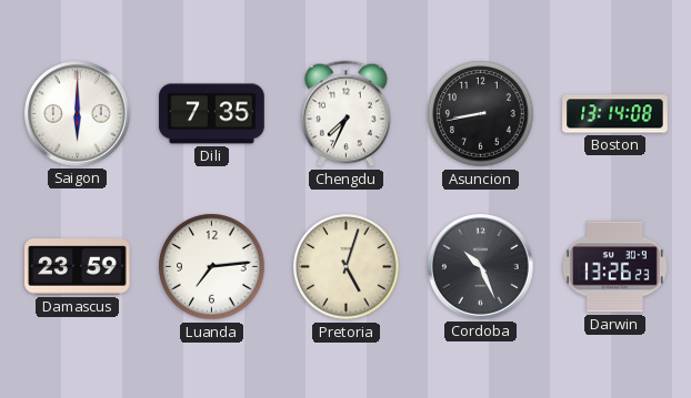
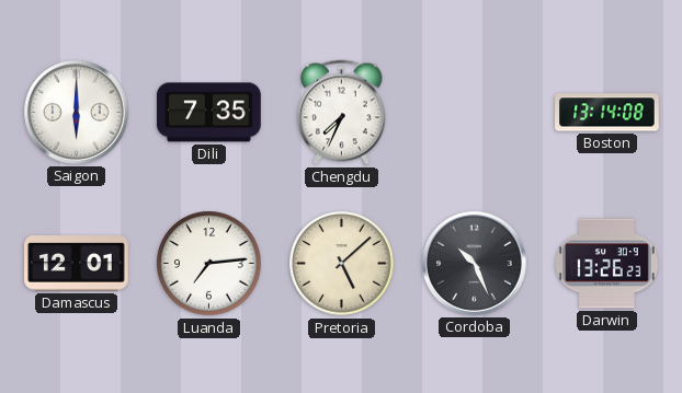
Asuncion: 8:43 -> none (481, 114)
Damascus: 23:59 -> 12:01 (77, 264)
Pretoria: 5:03 -> 5:08 (342, 264)
